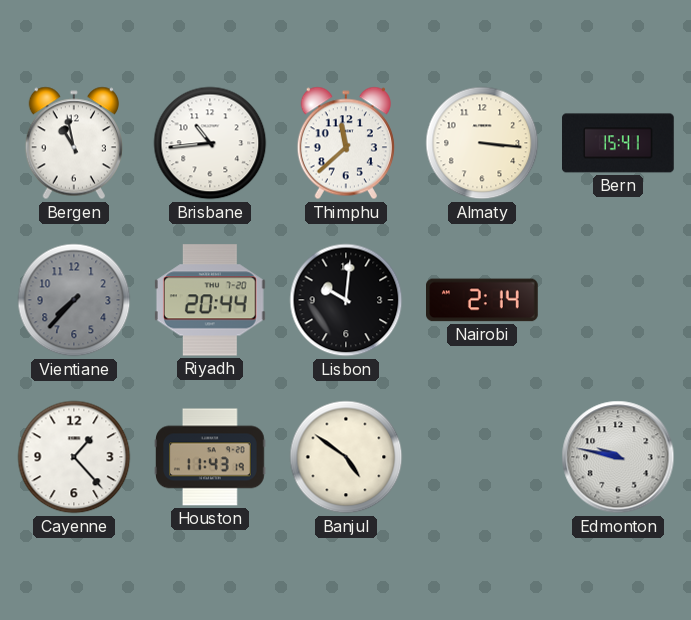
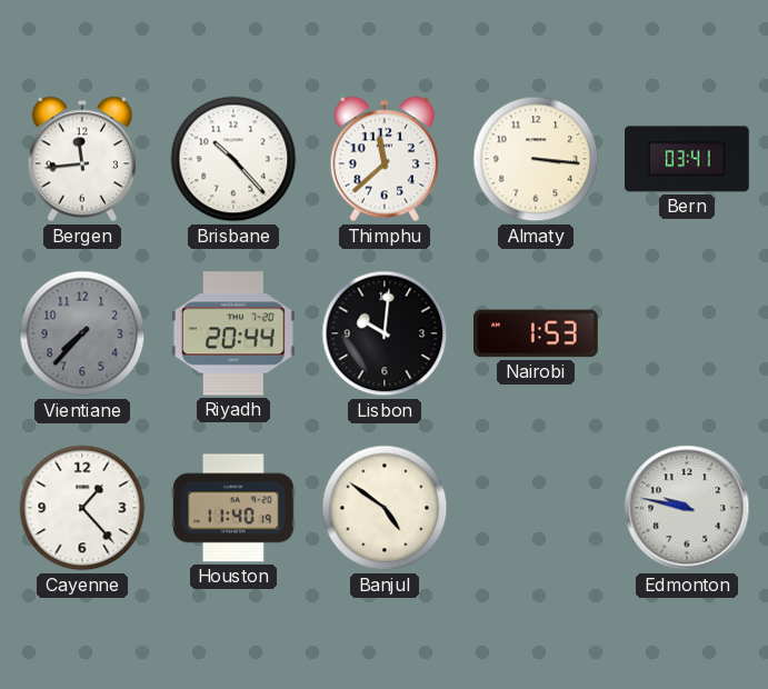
Bergen: 10:58 -> 11:44 (82, 159)
Brisbane: 10:44 -> 10:23 (233, 159)
Bern: 15:41 -> 03:41 (688, 159)
Nairobi: 2:14 -> 1:53 (537, 333)
Houston: 11:43 -> 11:40 (233, 508)
